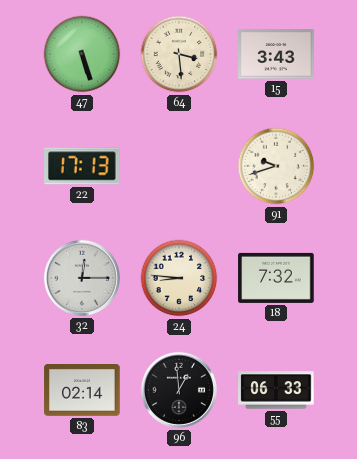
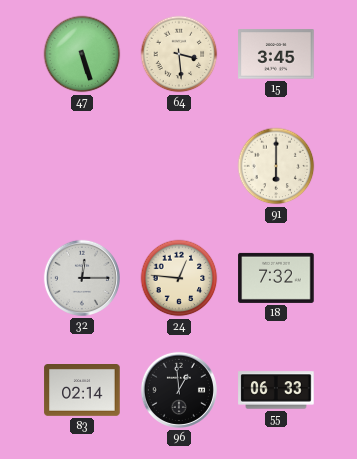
15: 3:43 -> 3:45 (276, 54)
22: 17:13 -> none (83, 166)
91: 9:42 -> 6:00 (276, 166)
24: 8:46 -> 12:46 (179, 278)
